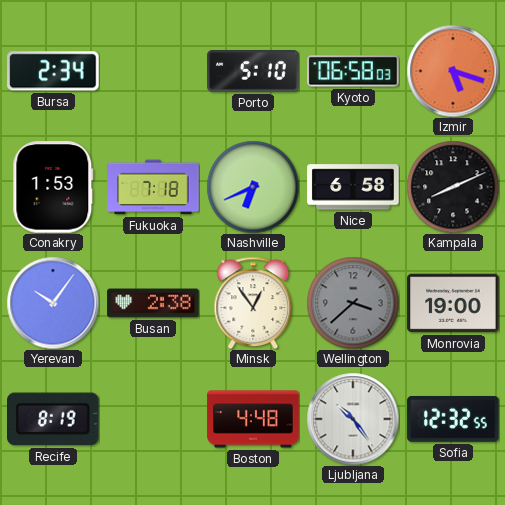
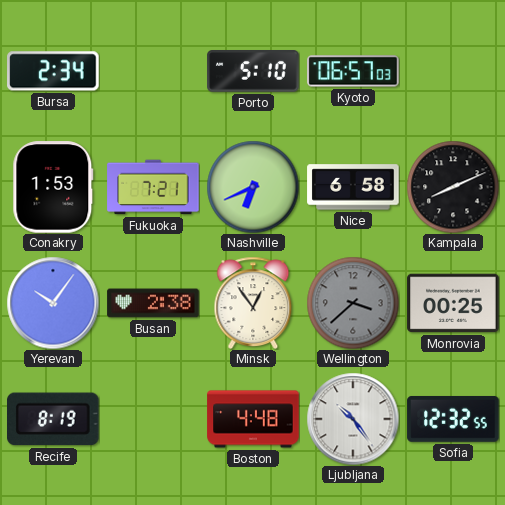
Kyoto: 06:58 -> 06:57 (353, 71)
Izmir: 5:18 -> none (453, 71)
Fukuoka: 7:18 -> 7:21 (153, 187)
Monrovia: 19:00 -> 00:25 (453, 303)
